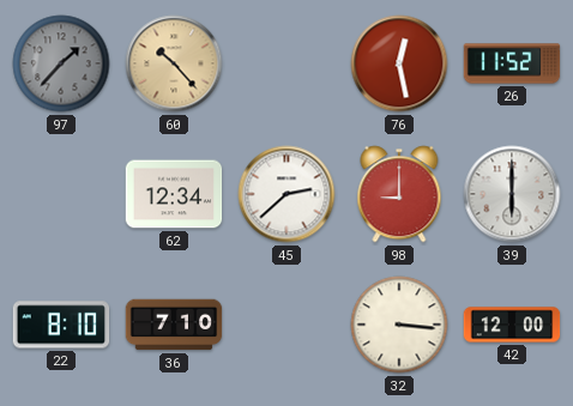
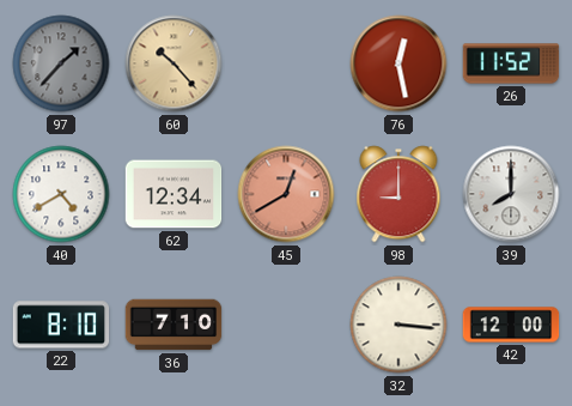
40: none -> 4:40 (61, 194)
45: 2:38 -> 12:40 (286, 194)
45 dial: white -> salmon (286, 194)
39: 6:00 -> 8:00 (511, 194)
